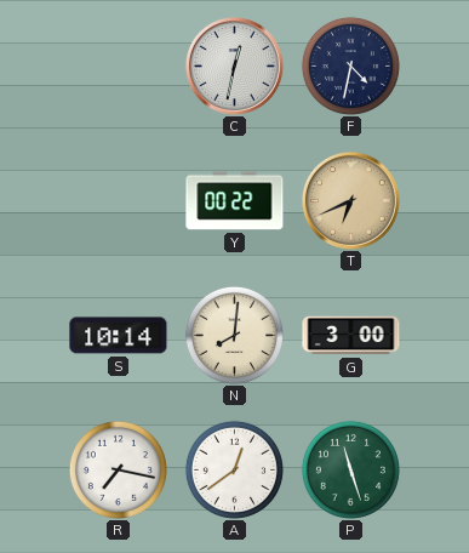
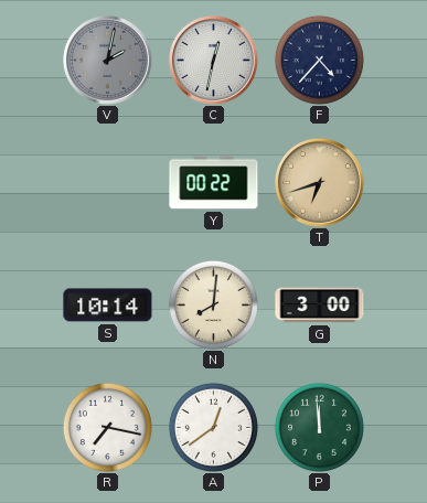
V: none -> 2:02 (108, 61)
F: 4:32 -> 4:37 (319, 60)
T: 6:41 -> 6:42 (320, 183)
P: 11:27 -> 11:59 (319, 427)
